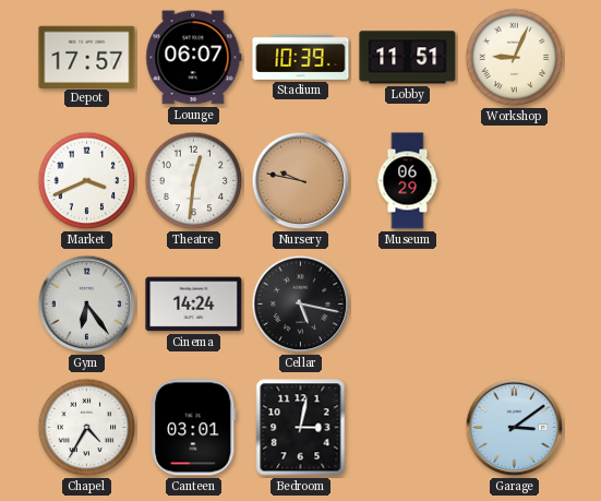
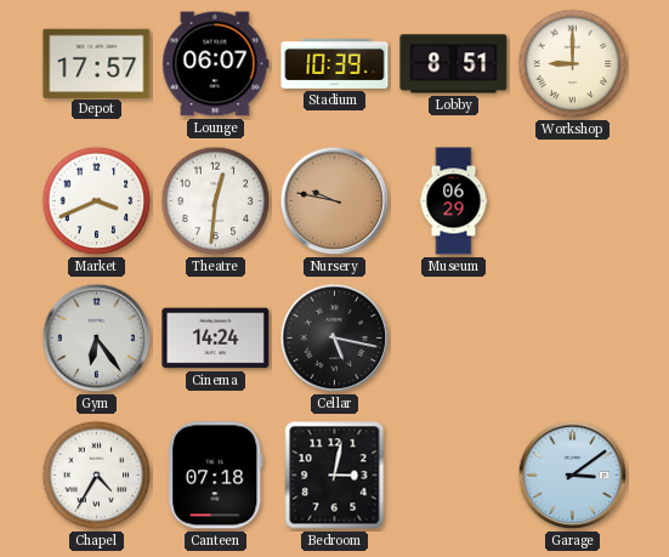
Lobby: 11:51 -> 8:51 (454, 64)
Workshop: 9:04 -> 9:00 (573, 64)
Canteen: 03:01 -> 07:18 (216, 476)
